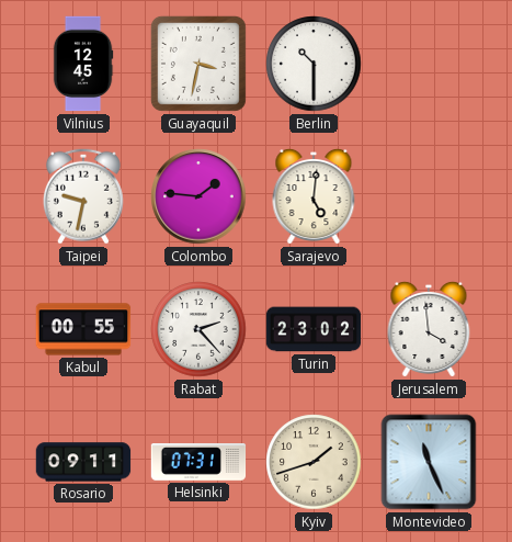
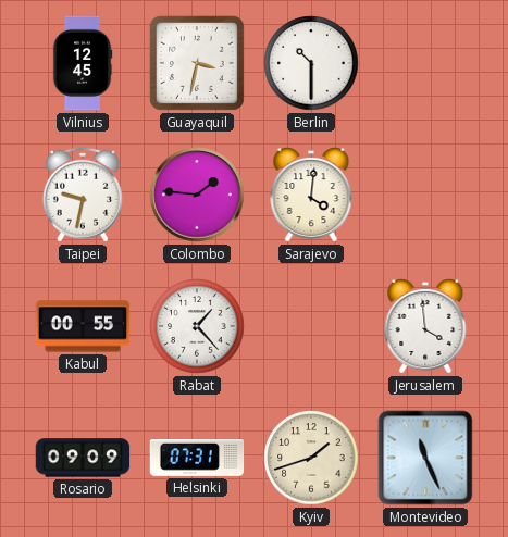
Sarajevo: 5:01 -> 4:01 (311, 195)
Rabat: 2:23 -> 1:23 (197, 326)
Turin: 23:02 -> none (314, 329)
Rosario: 09:11 -> 09:09 (83, 458)
